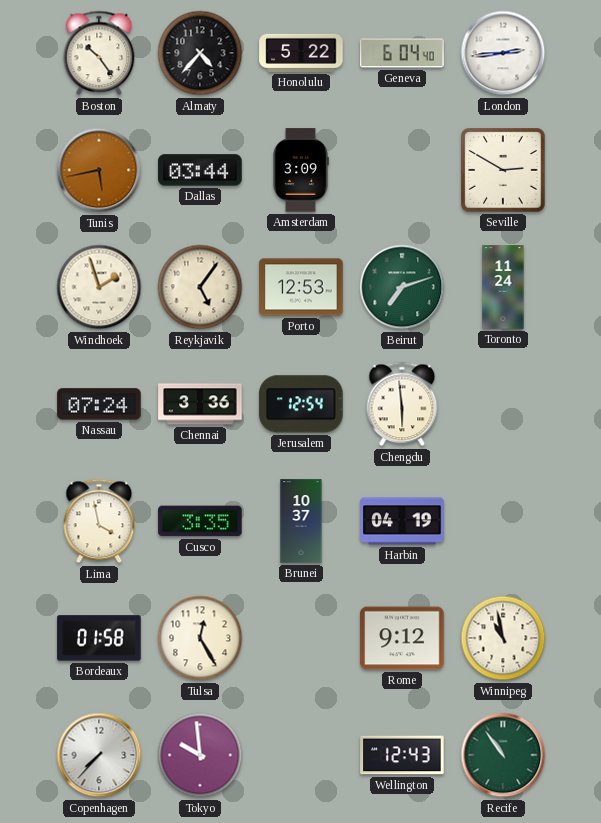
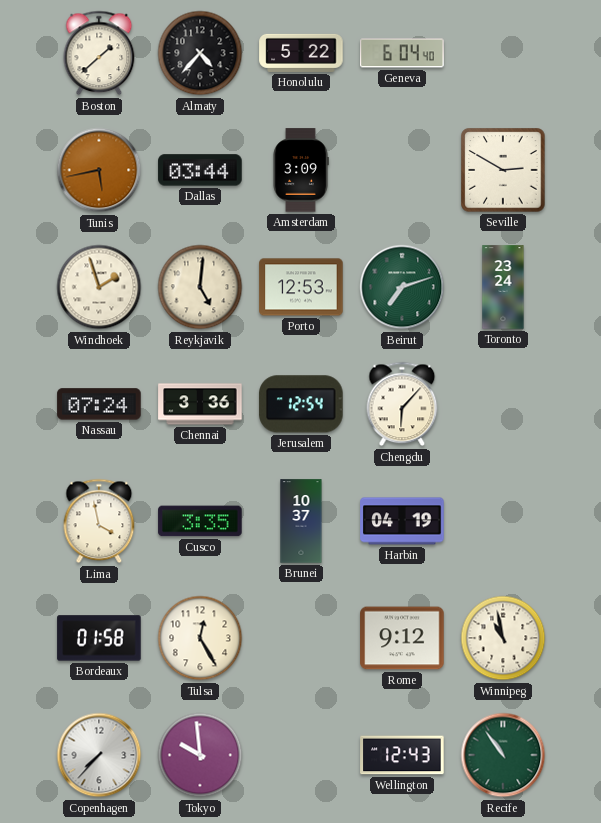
Boston: 10:24 -> 1:38 (99, 53)
London: 2:44 -> none (503, 53)
Reykjavik: 5:06 -> 5:01 (200, 287)
Toronto: 11:24 -> 23:24 (503, 287)
Chengdu: 5:59 -> 6:07 (402, 404)
